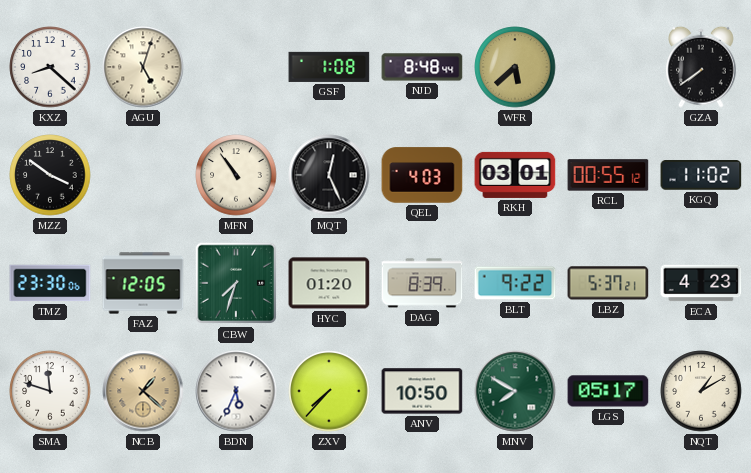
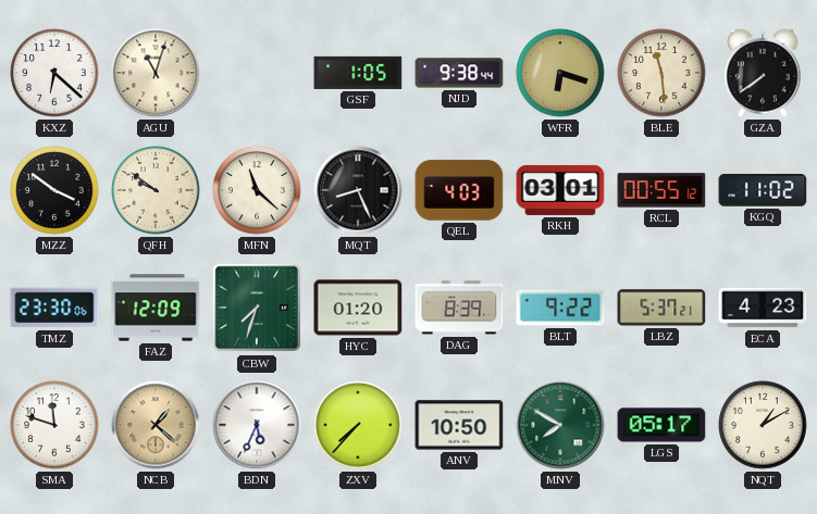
KXZ: 8:22 -> 6:22 (54, 73)
AGU: 5:03 -> 11:03 (156, 73)
GSF: 1:08 -> 1:05 (358, 73)
NJD: 8:48 -> 9:38 (459, 73)
WFR: 5:38 -> 6:18 (560, 73)
BLE: none -> 11:29 (661, 73)
QFH: none -> 9:51 (156, 190)
MFN: 10:54 -> 11:22 (257, 190)
MQT: 12:26 -> 8:26 (358, 190)
FAZ: 12:05 -> 12:09 (156, 308)
